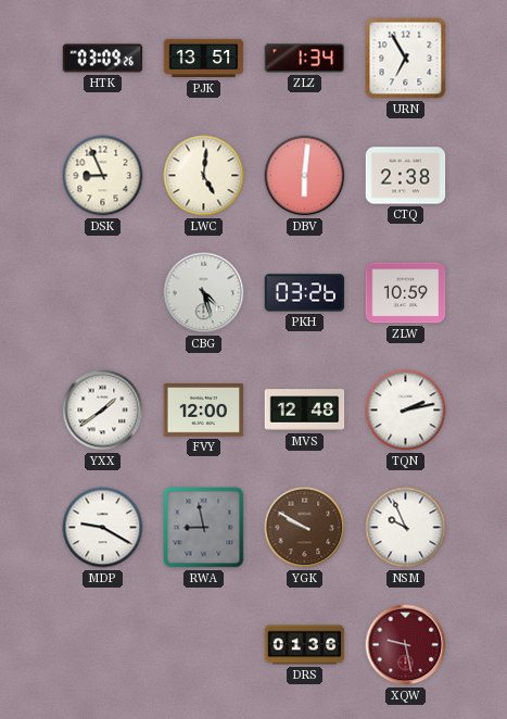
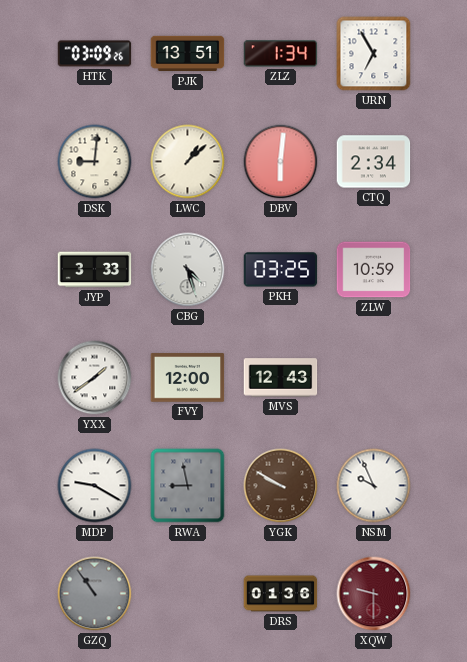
DSK: 8:56 -> 9:01 (95, 162)
LWC: 5:01 -> 1:08 (188, 162)
CTQ: 2:38 -> 2:34 (374, 162)
JYP: none -> 3:33 (95, 270)
PKH: 03:26 -> 03:25 (281, 270)
MVS: 12:48 -> 12:43 (281, 378)
TQN: 2:13 -> none (406, 411)
GZQ: none -> 10:54 (95, 594)
XQW: 9:28 -> 9:30 (374, 594)
